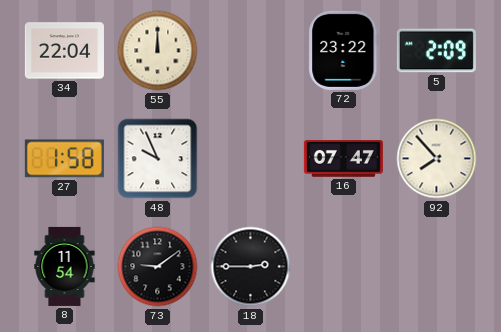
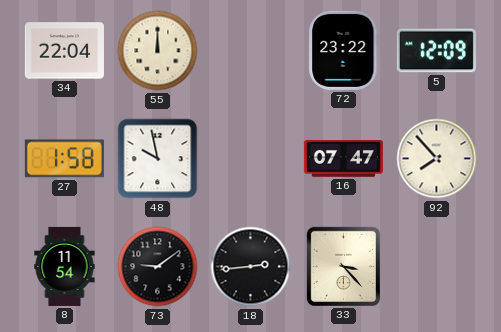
5: 2:09 -> 12:09 (436, 51)
48: 9:56 -> 9:58 (158, 159)
18: 2:45 -> 2:44 (251, 267)
33: none -> 3:23 (343, 266)
